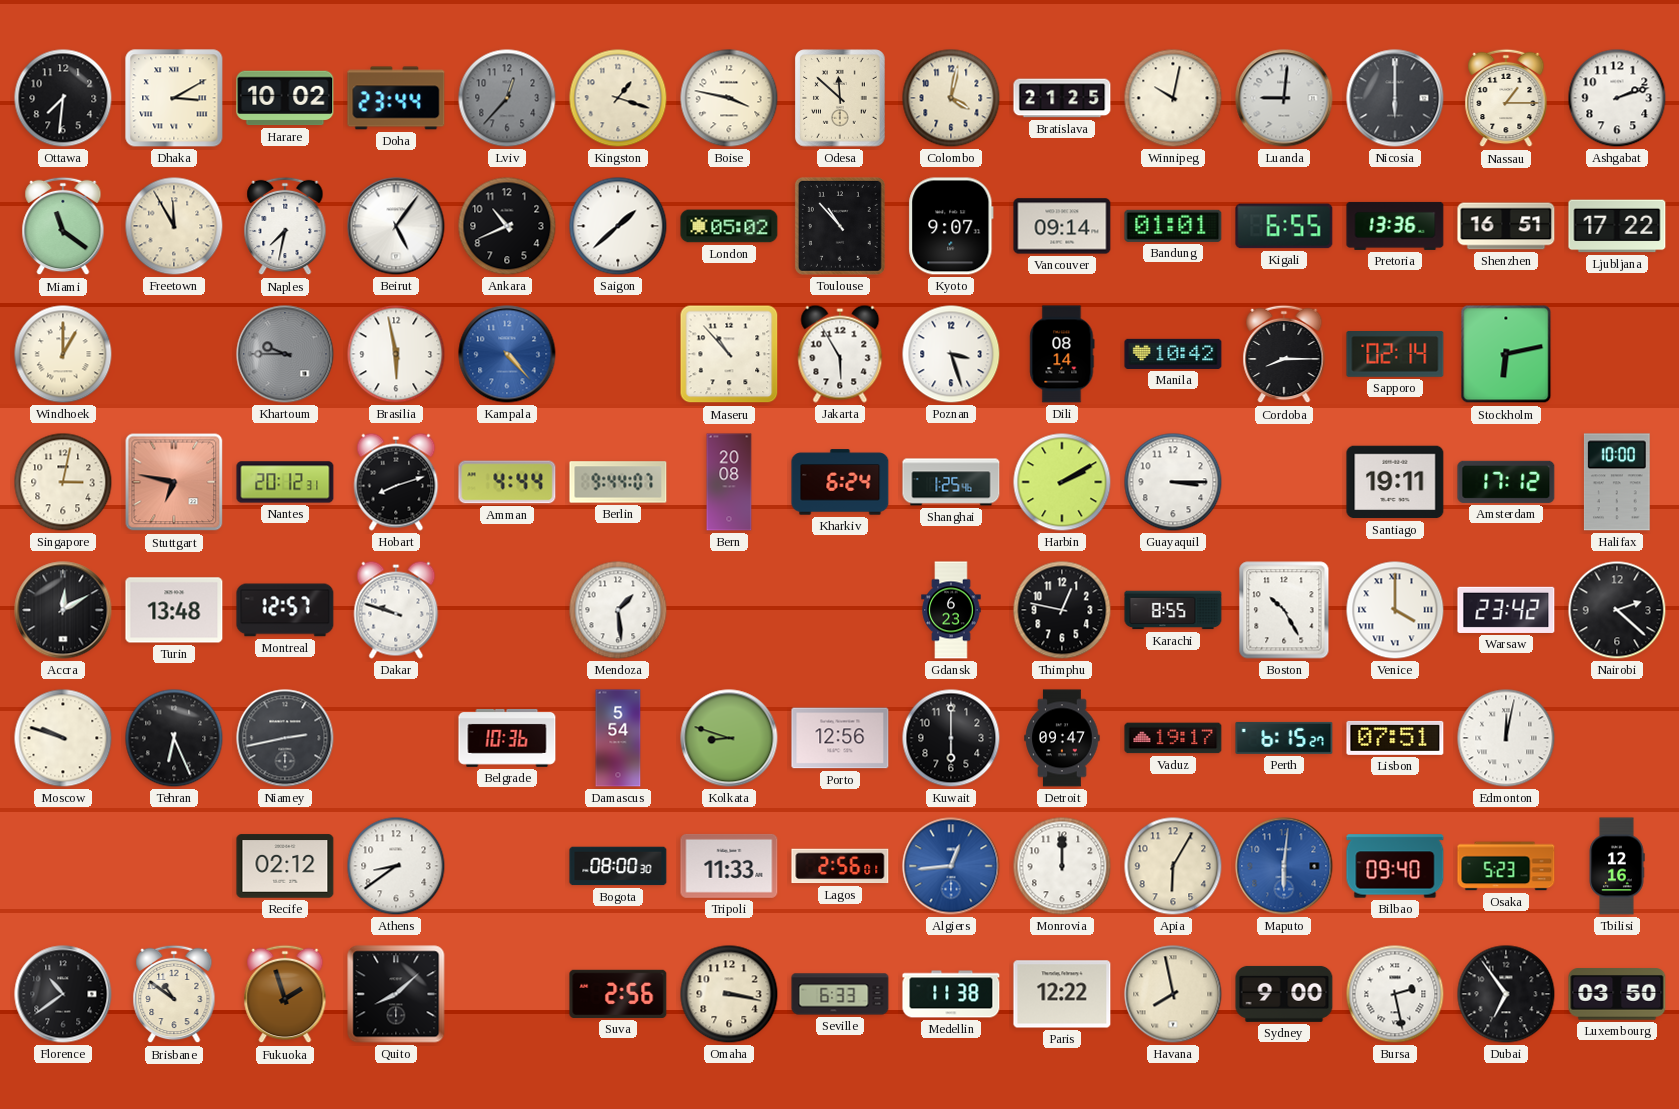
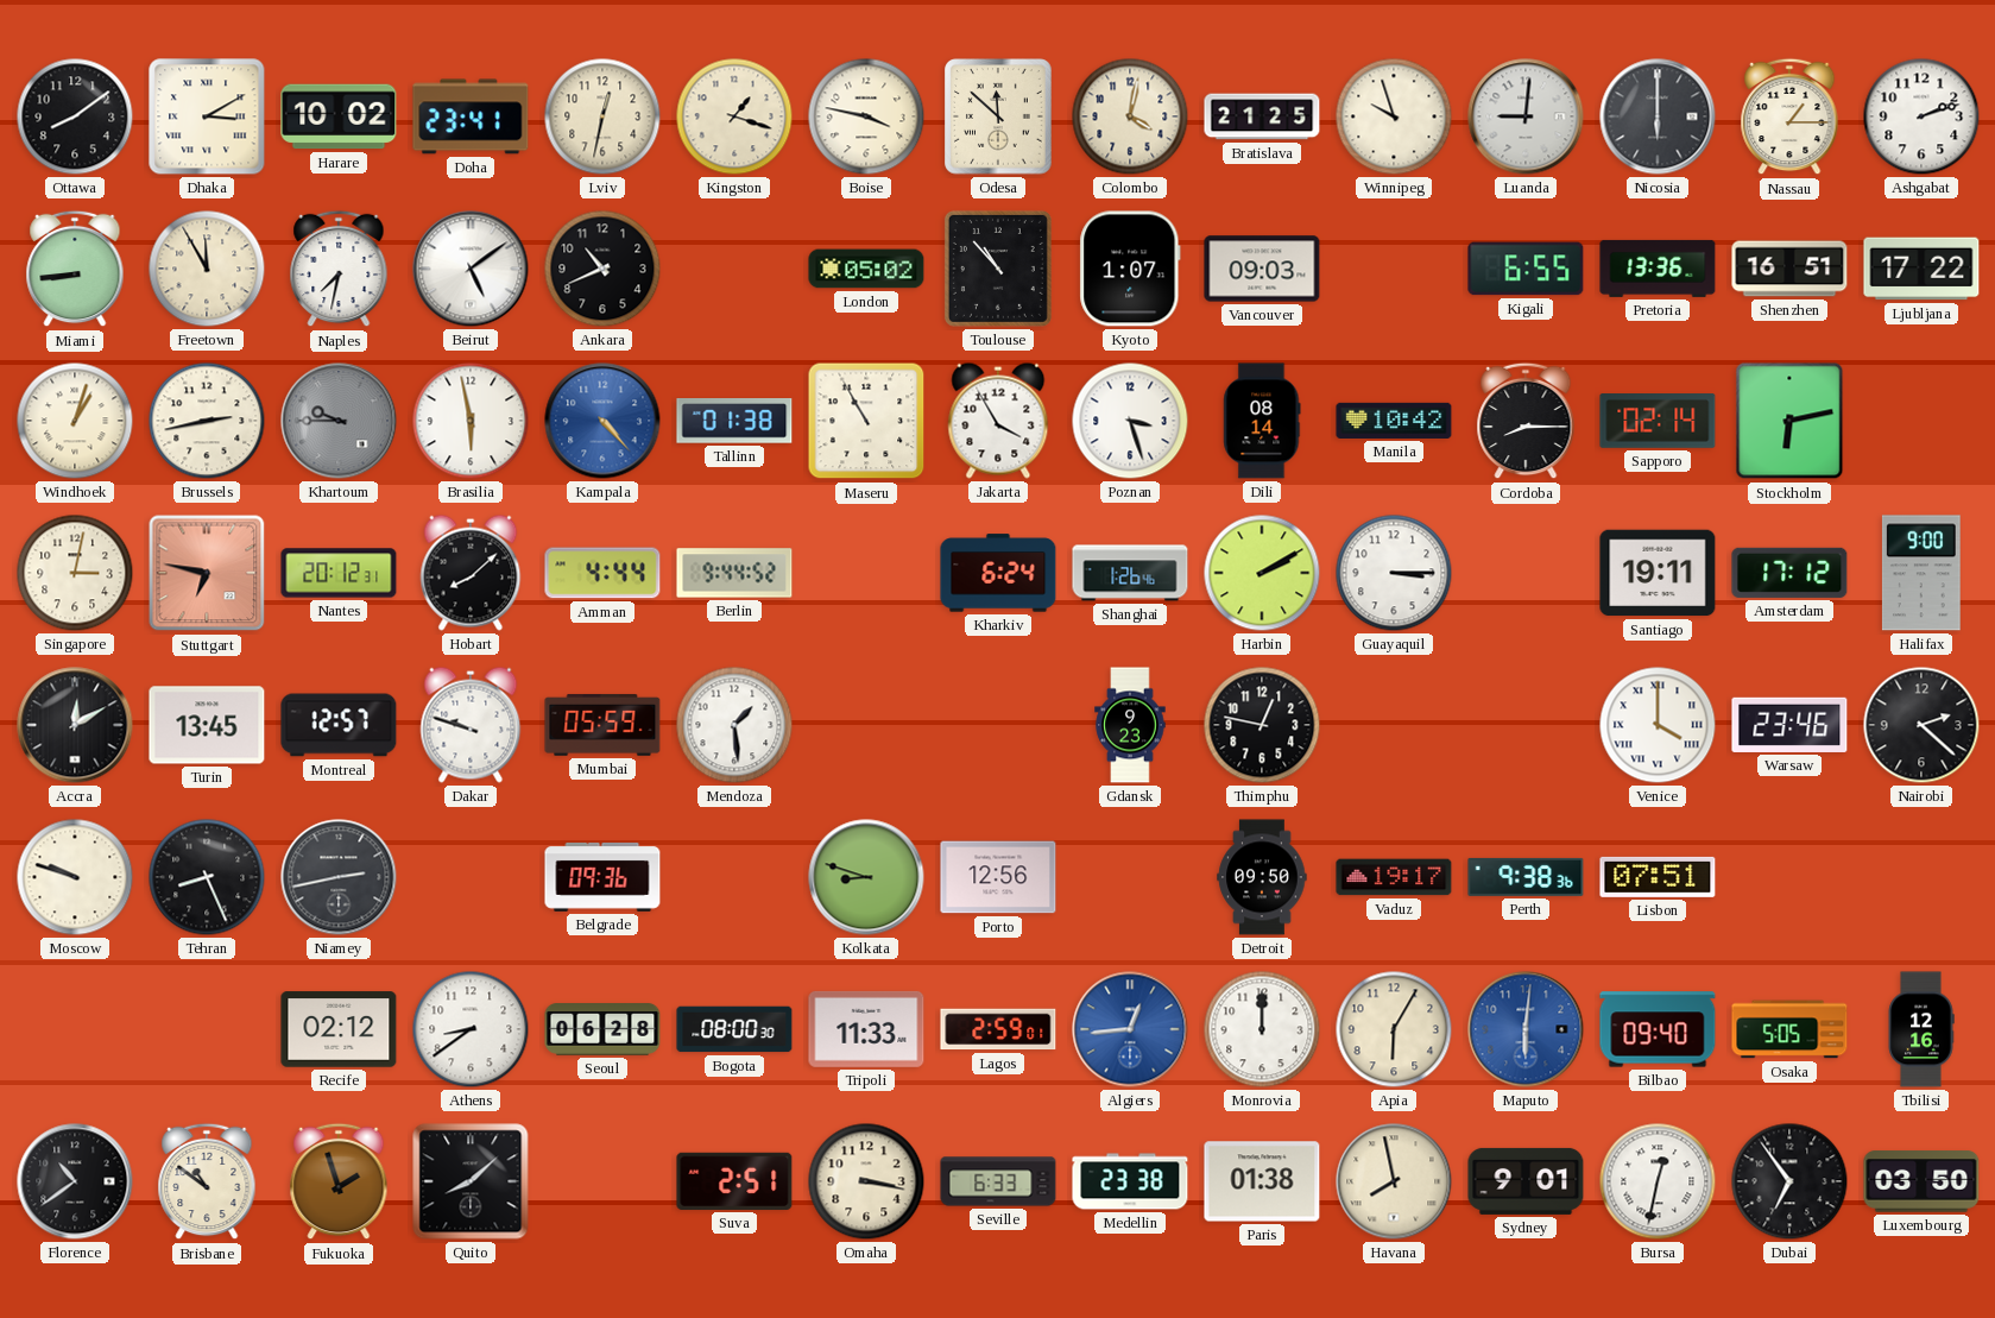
Ottawa: 7:31 -> 8:09 (75, 116)
Doha: 23:44 -> 23:41 (471, 116)
Lviv: 12:37 -> 12:32 (602, 116)
Lviv dial: grey -> cream (602, 116)
Winnipeg: 10:02 -> 9:57 (1394, 116)
Miami: 11:21 -> 8:44 (75, 269)
Beirut: 5:06 -> 5:09 (471, 269)
Saigon: 1:38 -> none (618, 226)
Kyoto: 9:07 -> 1:07 (1130, 269)
Vancouver: 09:14 -> 09:03 (1262, 269)
Bandung: 01:01 -> none (1173, 226)
Windhoek: 1:00 -> 1:03 (75, 421)
Brussels: none -> 2:43 (207, 421)
Tallinn: none -> 01:38 (734, 421)
Maseru: 10:53 -> 10:55 (866, 421)
Jakarta: 5:55 -> 3:55 (998, 421)
Hobart: 8:12 -> 8:08 (471, 573)
Berlin: 9:44:07 -> 9:44:52 (734, 573)
Bern: 20:08 -> none (729, 482)
Shanghai: 1:25 -> 1:26 (1130, 573)
Halifax: 10:00 -> 9:00 (1921, 573)
Turin: 13:48 -> 13:45 (207, 725)
Mumbai: none -> 05:59 (602, 725)
Gdansk: 6:23 -> 9:23 (1130, 725)
Karachi: 8:55 -> none (1173, 610)
Boston: 10:25 -> none (1284, 610)
Warsaw: 23:42 -> 23:46 (1789, 725)
Tehran: 6:26 -> 8:26 (207, 877)
Belgrade: 10:36 -> 09:36 (602, 877)
Damascus: 5:54 -> none (618, 738)
Kuwait: 6:00 -> none (951, 738)
Detroit: 09:47 -> 09:50 (1262, 877)
Perth: 6:15 -> 9:38 (1526, 877)
Edmonton: 12:02 -> none (1506, 738)
Seoul: none -> 06:28 (602, 1029)
Lagos: 2:56 -> 2:59 (998, 1029)
Osaka: 5:23 -> 5:05 (1789, 1029)
Suva: 2:56 -> 2:51 (734, 1181)
Medellin: 11:38 -> 23:38 (1130, 1181)
Paris: 12:22 -> 01:38 (1262, 1181)
Sydney: 9:00 -> 9:01 (1526, 1181)
Bursa: 2:28 -> 12:32 (1658, 1181)
